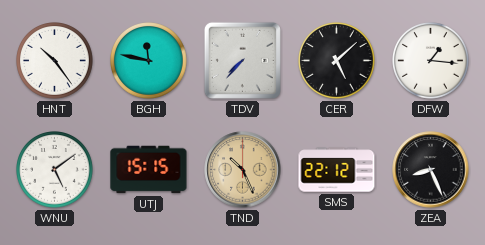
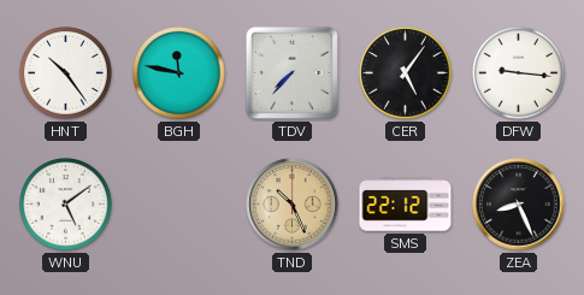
CER: 5:08 -> 5:06 (406, 73)
DFW: 1:16 -> 9:16 (519, 73)
UTJ: 15:15 -> none (149, 170)
